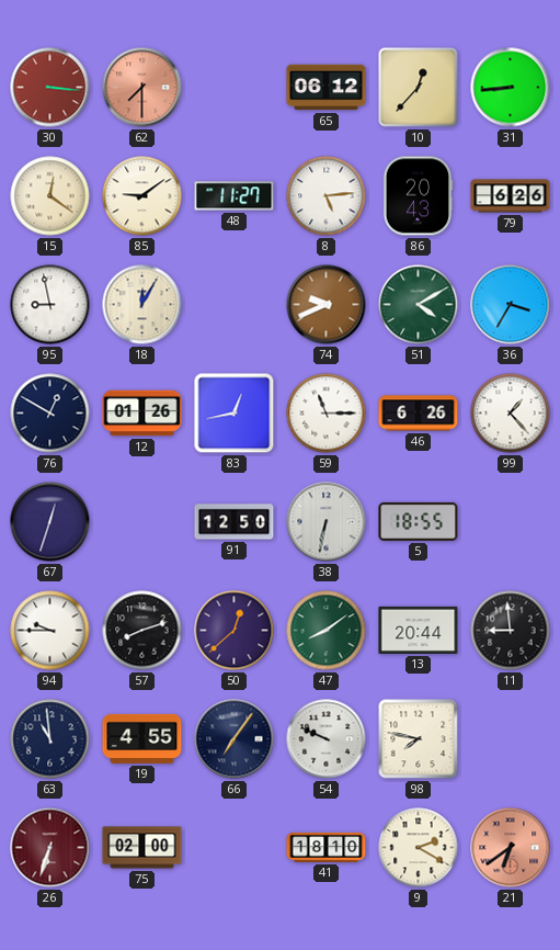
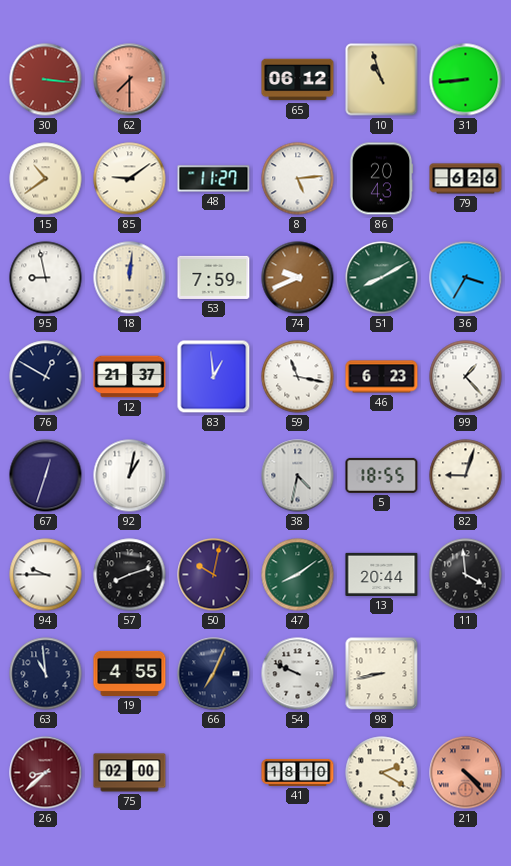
10: 12:37 -> 10:57 (382, 80)
15: 12:21 -> 10:39 (46, 179)
18: 12:05 -> 12:01 (130, 278)
53: none -> 7:59 (214, 277)
51: 4:10 -> 8:10 (382, 278)
12: 01:26 -> 21:37 (130, 377)
83: 12:43 -> 12:59 (214, 377)
59: 11:15 -> 11:17 (298, 377)
46: 6:26 -> 6:23 (382, 377)
92: none -> 1:02 (130, 476)
91: 12:50 -> none (235, 522)
38: 6:32 -> 4:32 (298, 476)
82: none -> 9:03 (466, 476)
50: 12:38 -> 10:02 (214, 575)
11: 8:59 -> 3:59 (466, 575)
66: 7:06 -> 7:04 (214, 674)
98: 7:47 -> 8:43 (382, 674)
26: 6:33 -> 8:38 (46, 773)
21: 6:39 -> 4:23 (466, 773)
